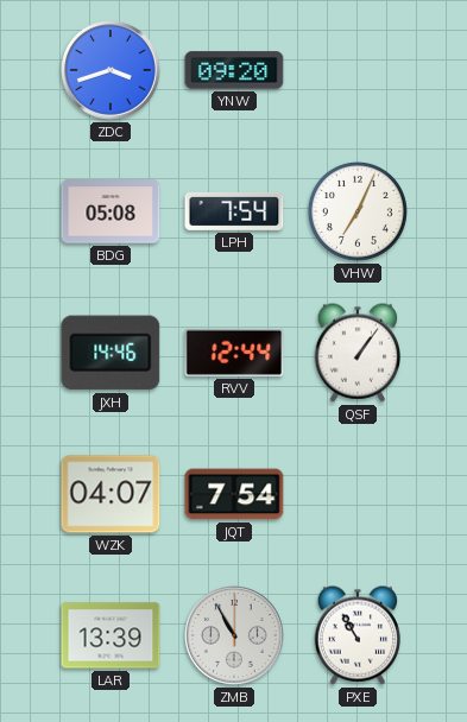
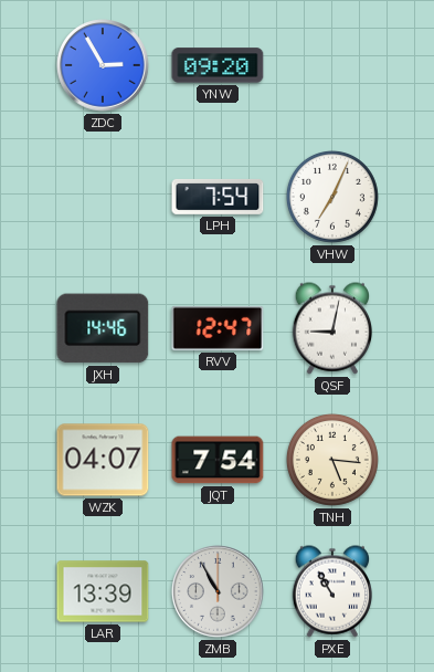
ZDC: 3:42 -> 2:55 (103, 65)
BDG: 05:08 -> none (111, 211)
RVV: 12:44 -> 12:47 (218, 328)
QSF: 1:06 -> 9:02 (332, 328)
TNH: none -> 5:16 (332, 460)
